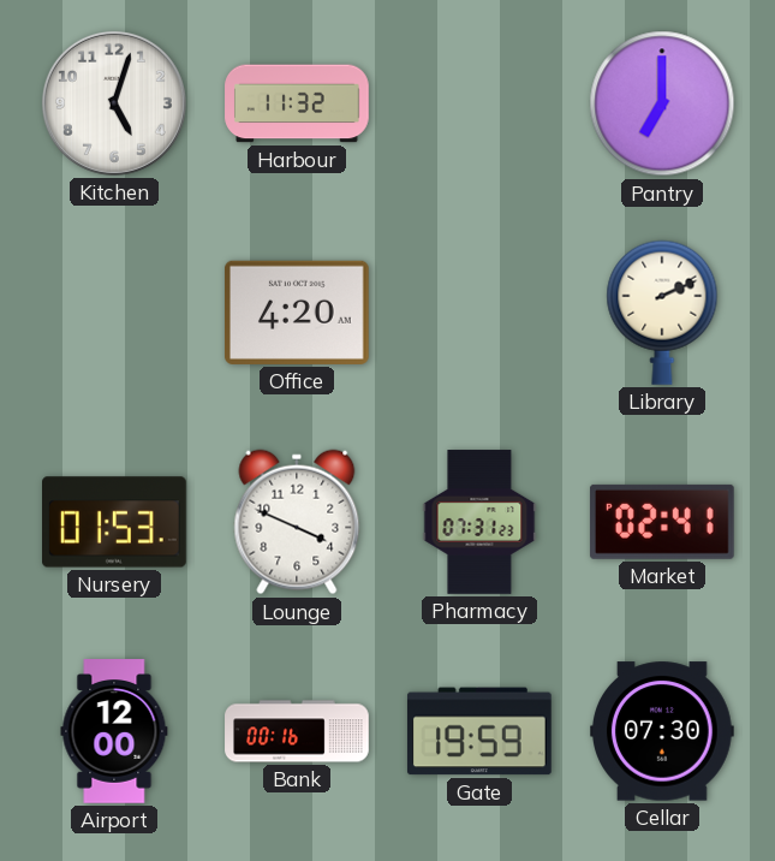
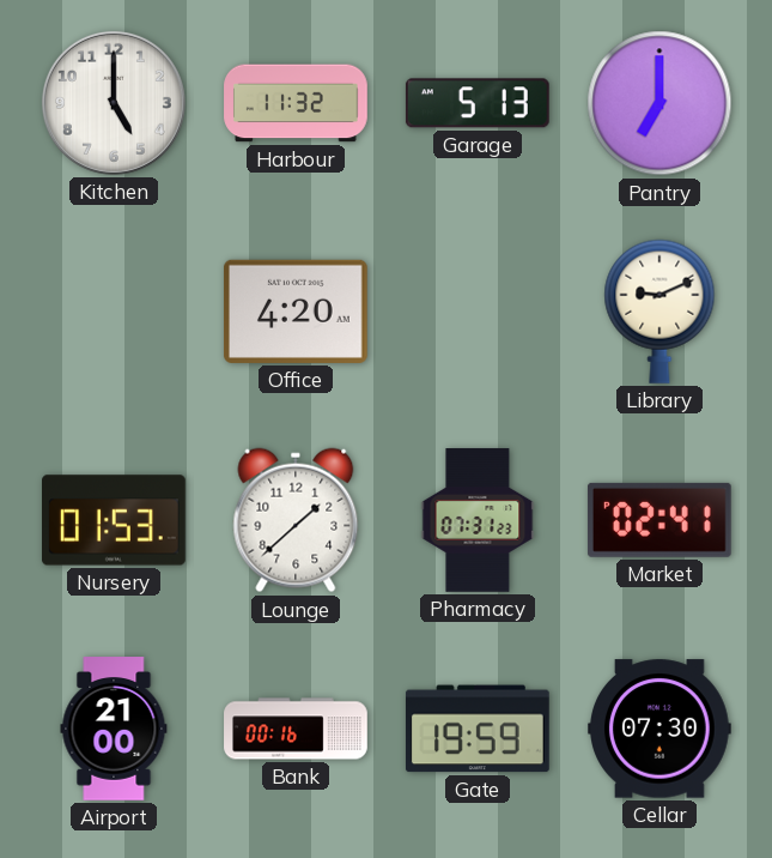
Kitchen: 5:03 -> 5:00 (114, 103)
Garage: none -> 5:13 (478, 103)
Library: 2:11 -> 9:11 (659, 312)
Lounge: 3:49 -> 1:38 (296, 520)
Airport: 12:00 -> 21:00 (114, 729)
